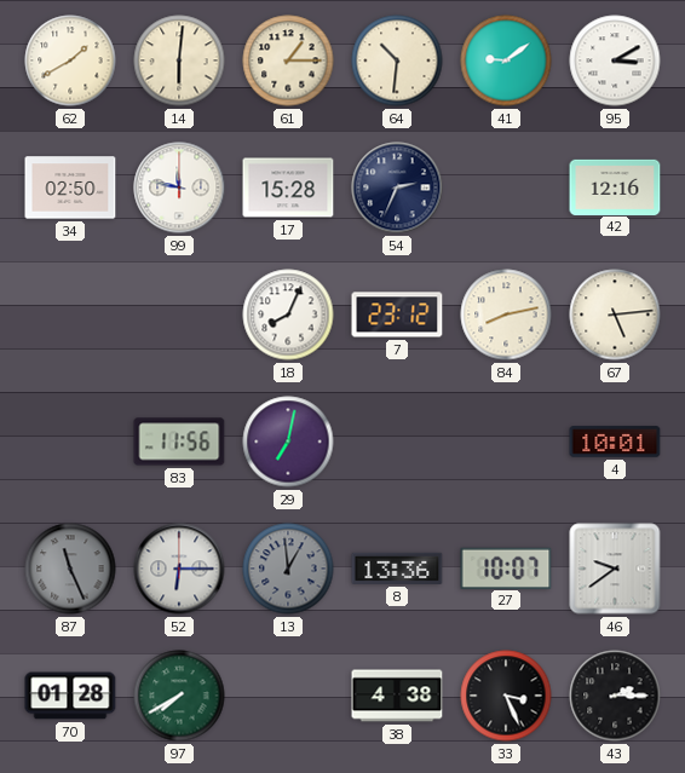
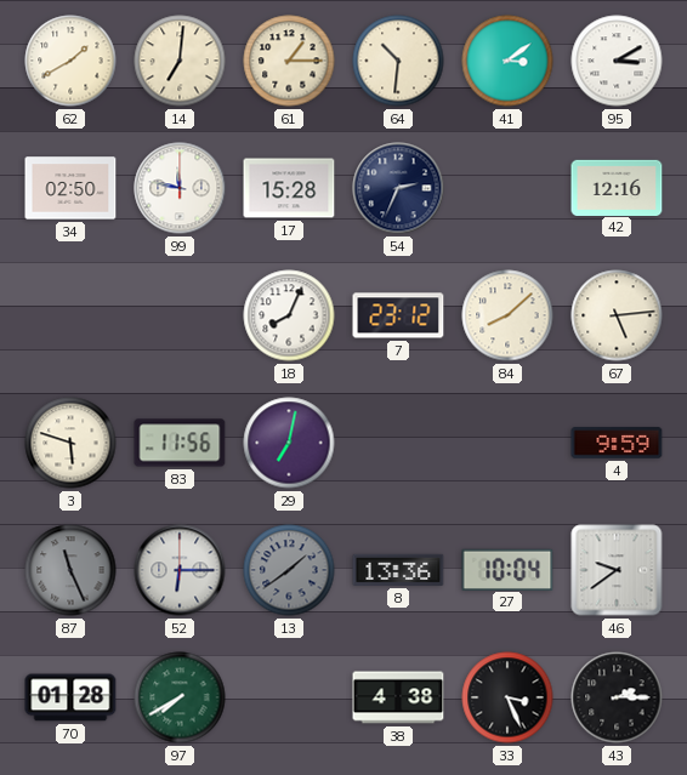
14: 6:01 -> 7:01 (180, 61)
41: 9:09 -> 3:09 (507, 61)
84: 8:13 -> 8:08 (507, 315)
3: none -> 5:48 (70, 443)
4: 10:01 -> 9:59 (617, 443)
13: 12:59 -> 1:39 (289, 570)
27: 10:07 -> 10:04 (507, 569)
